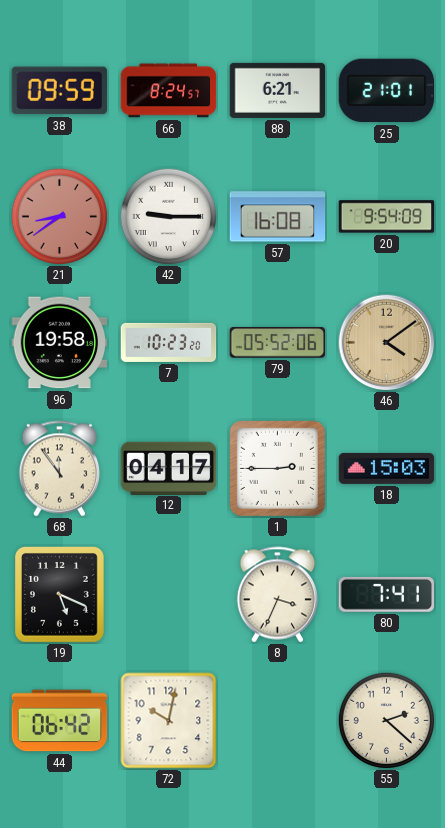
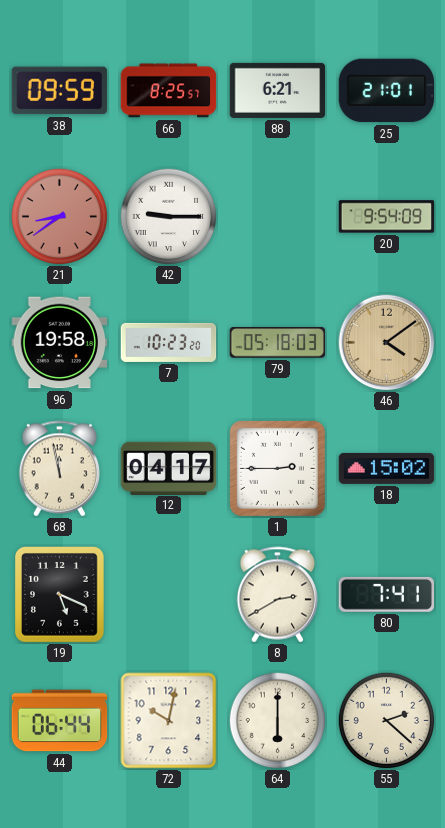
66: 8:24 -> 8:25 (169, 91)
57: 16:08 -> none (278, 217)
79: 05:52 -> 05:18 (278, 343)
68: 11:54 -> 11:58 (59, 469)
18: 15:03 -> 15:02 (387, 468)
8: 3:34 -> 2:40 (277, 595)
44: 06:42 -> 06:44 (60, 721)
64: none -> 6:00 (277, 720)
